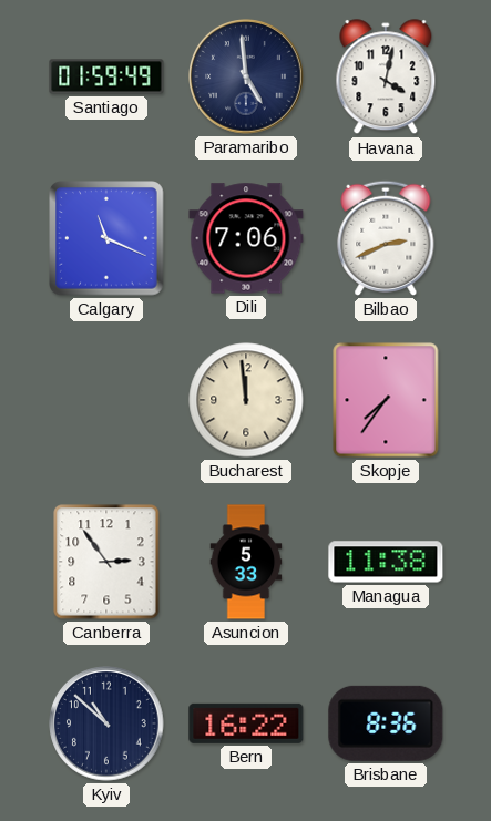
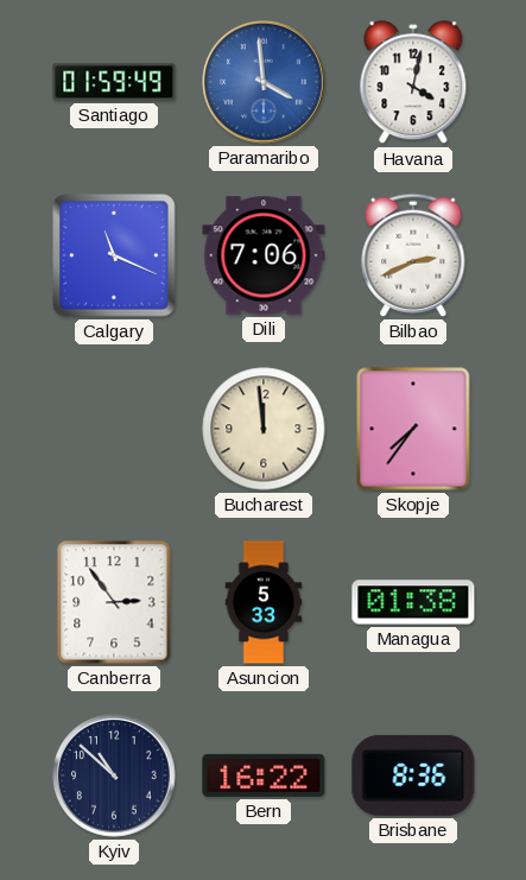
Paramaribo: 4:59 -> 3:59 (265, 83)
Paramaribo dial: navy -> blue (265, 83)
Managua: 11:38 -> 01:38 (413, 602)
